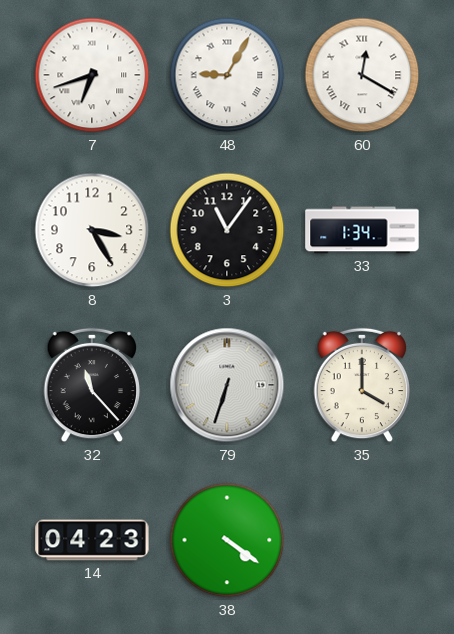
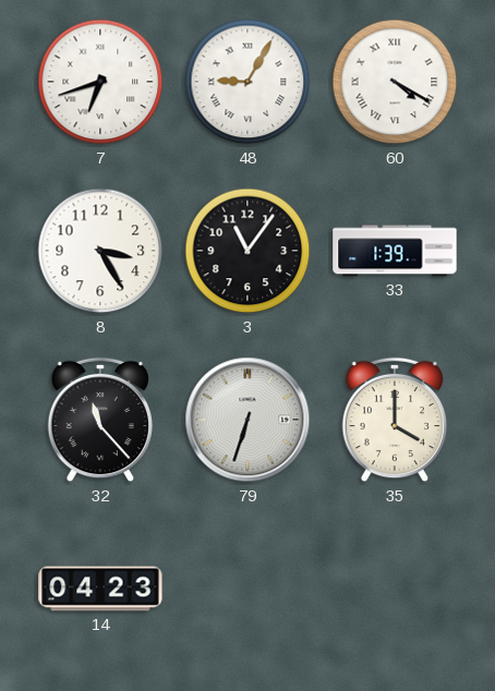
60: 12:20 -> 4:20 (395, 82)
33: 1:34 -> 1:39 (395, 251)
38: 4:21 -> none (227, 540)
